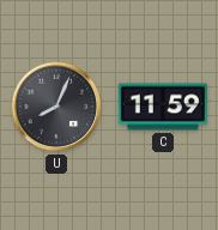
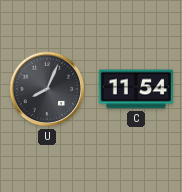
C: 11:59 -> 11:54 (136, 89)
